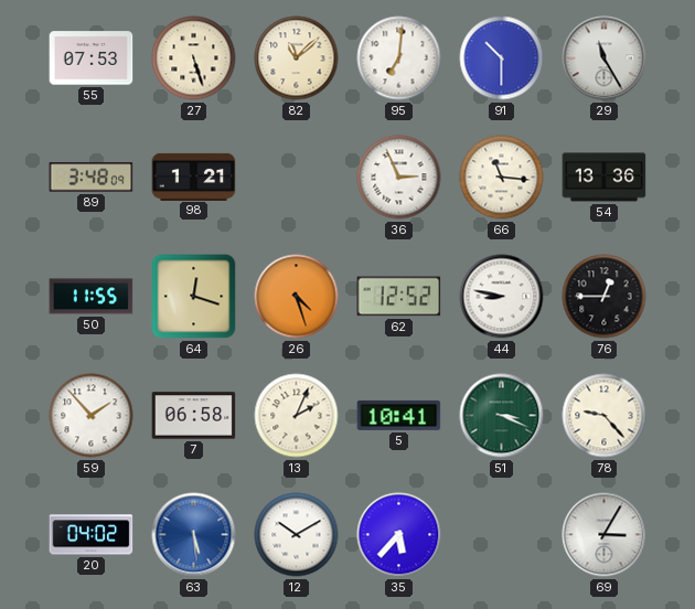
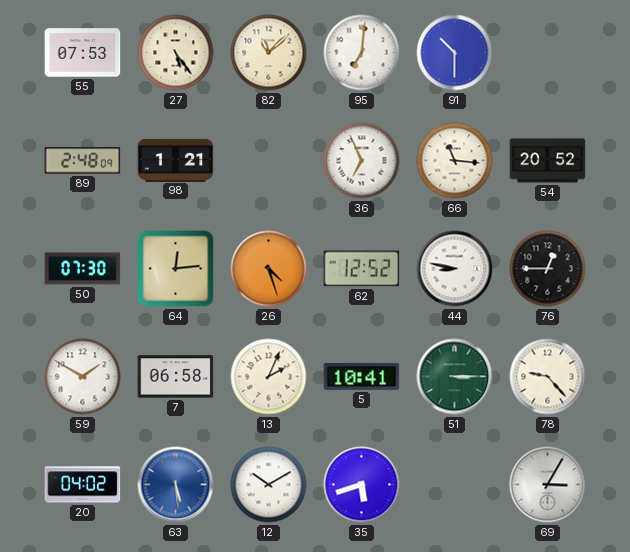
27: 5:27 -> 5:24 (176, 53)
29: 11:25 -> none (605, 58)
89: 3:48 -> 2:48 (83, 161)
36: 2:56 -> 6:56 (362, 161)
54: 13:36 -> 20:52 (548, 161)
50: 11:55 -> 07:30 (83, 269)
64: 12:18 -> 12:14 (176, 269)
59: 1:53 -> 1:50 (83, 377)
51: 3:19 -> 3:15 (455, 377)
35: 5:37 -> 5:42 (362, 485)
